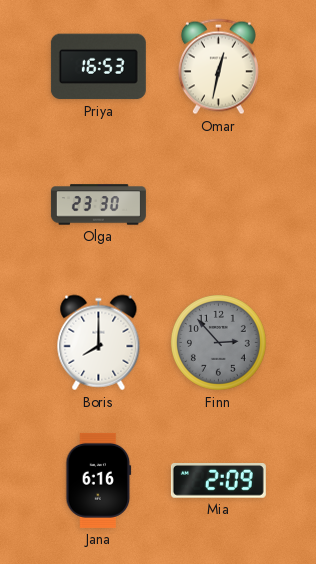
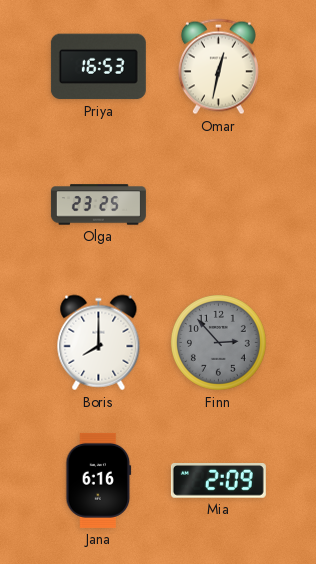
Olga: 23:30 -> 23:25 (98, 205)
